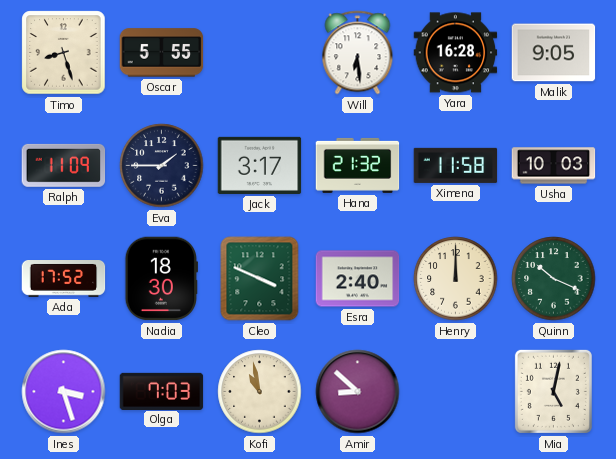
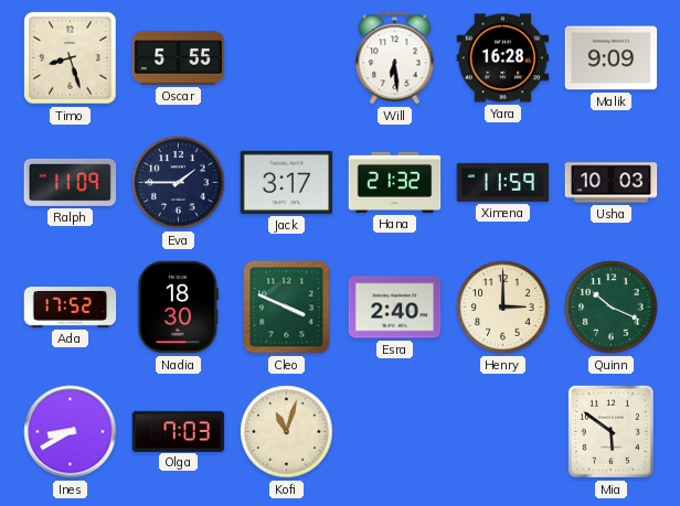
Malik: 9:05 -> 9:09 (612, 58)
Ximena: 11:58 -> 11:59 (503, 182)
Henry: 12:00 -> 3:00 (503, 308)
Ines: 3:27 -> 8:40 (71, 432)
Kofi: 10:58 -> 11:03 (287, 432)
Amir: 8:52 -> none (358, 392)
Mia: 5:02 -> 5:51 (610, 431)
